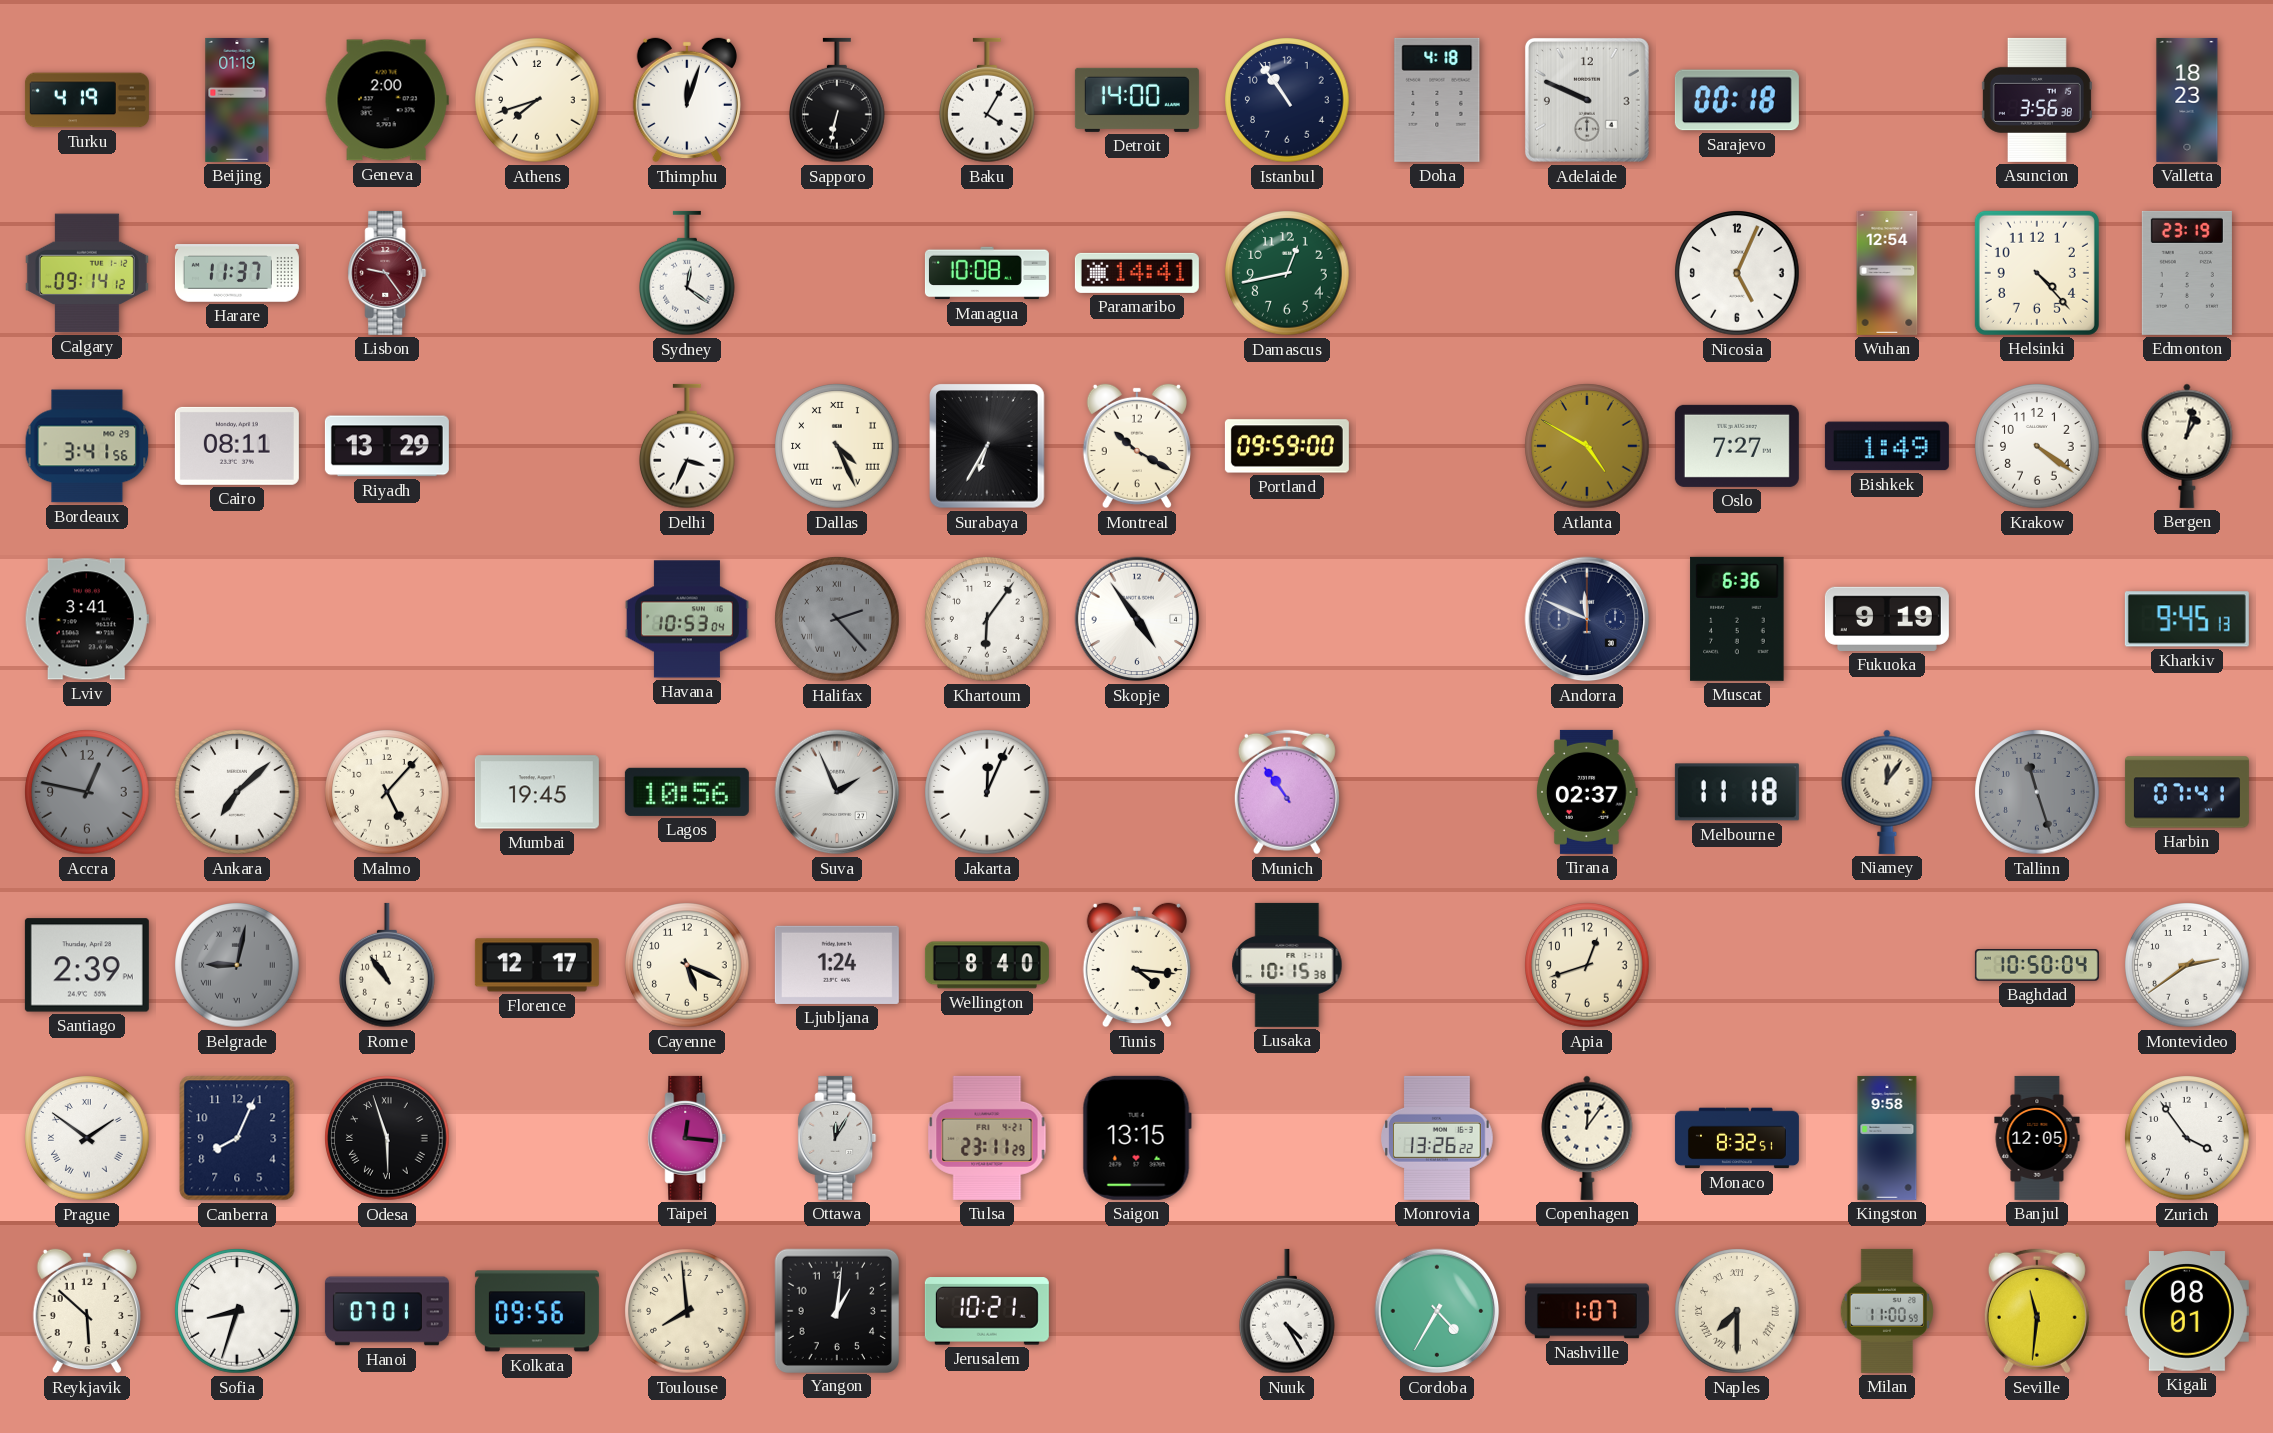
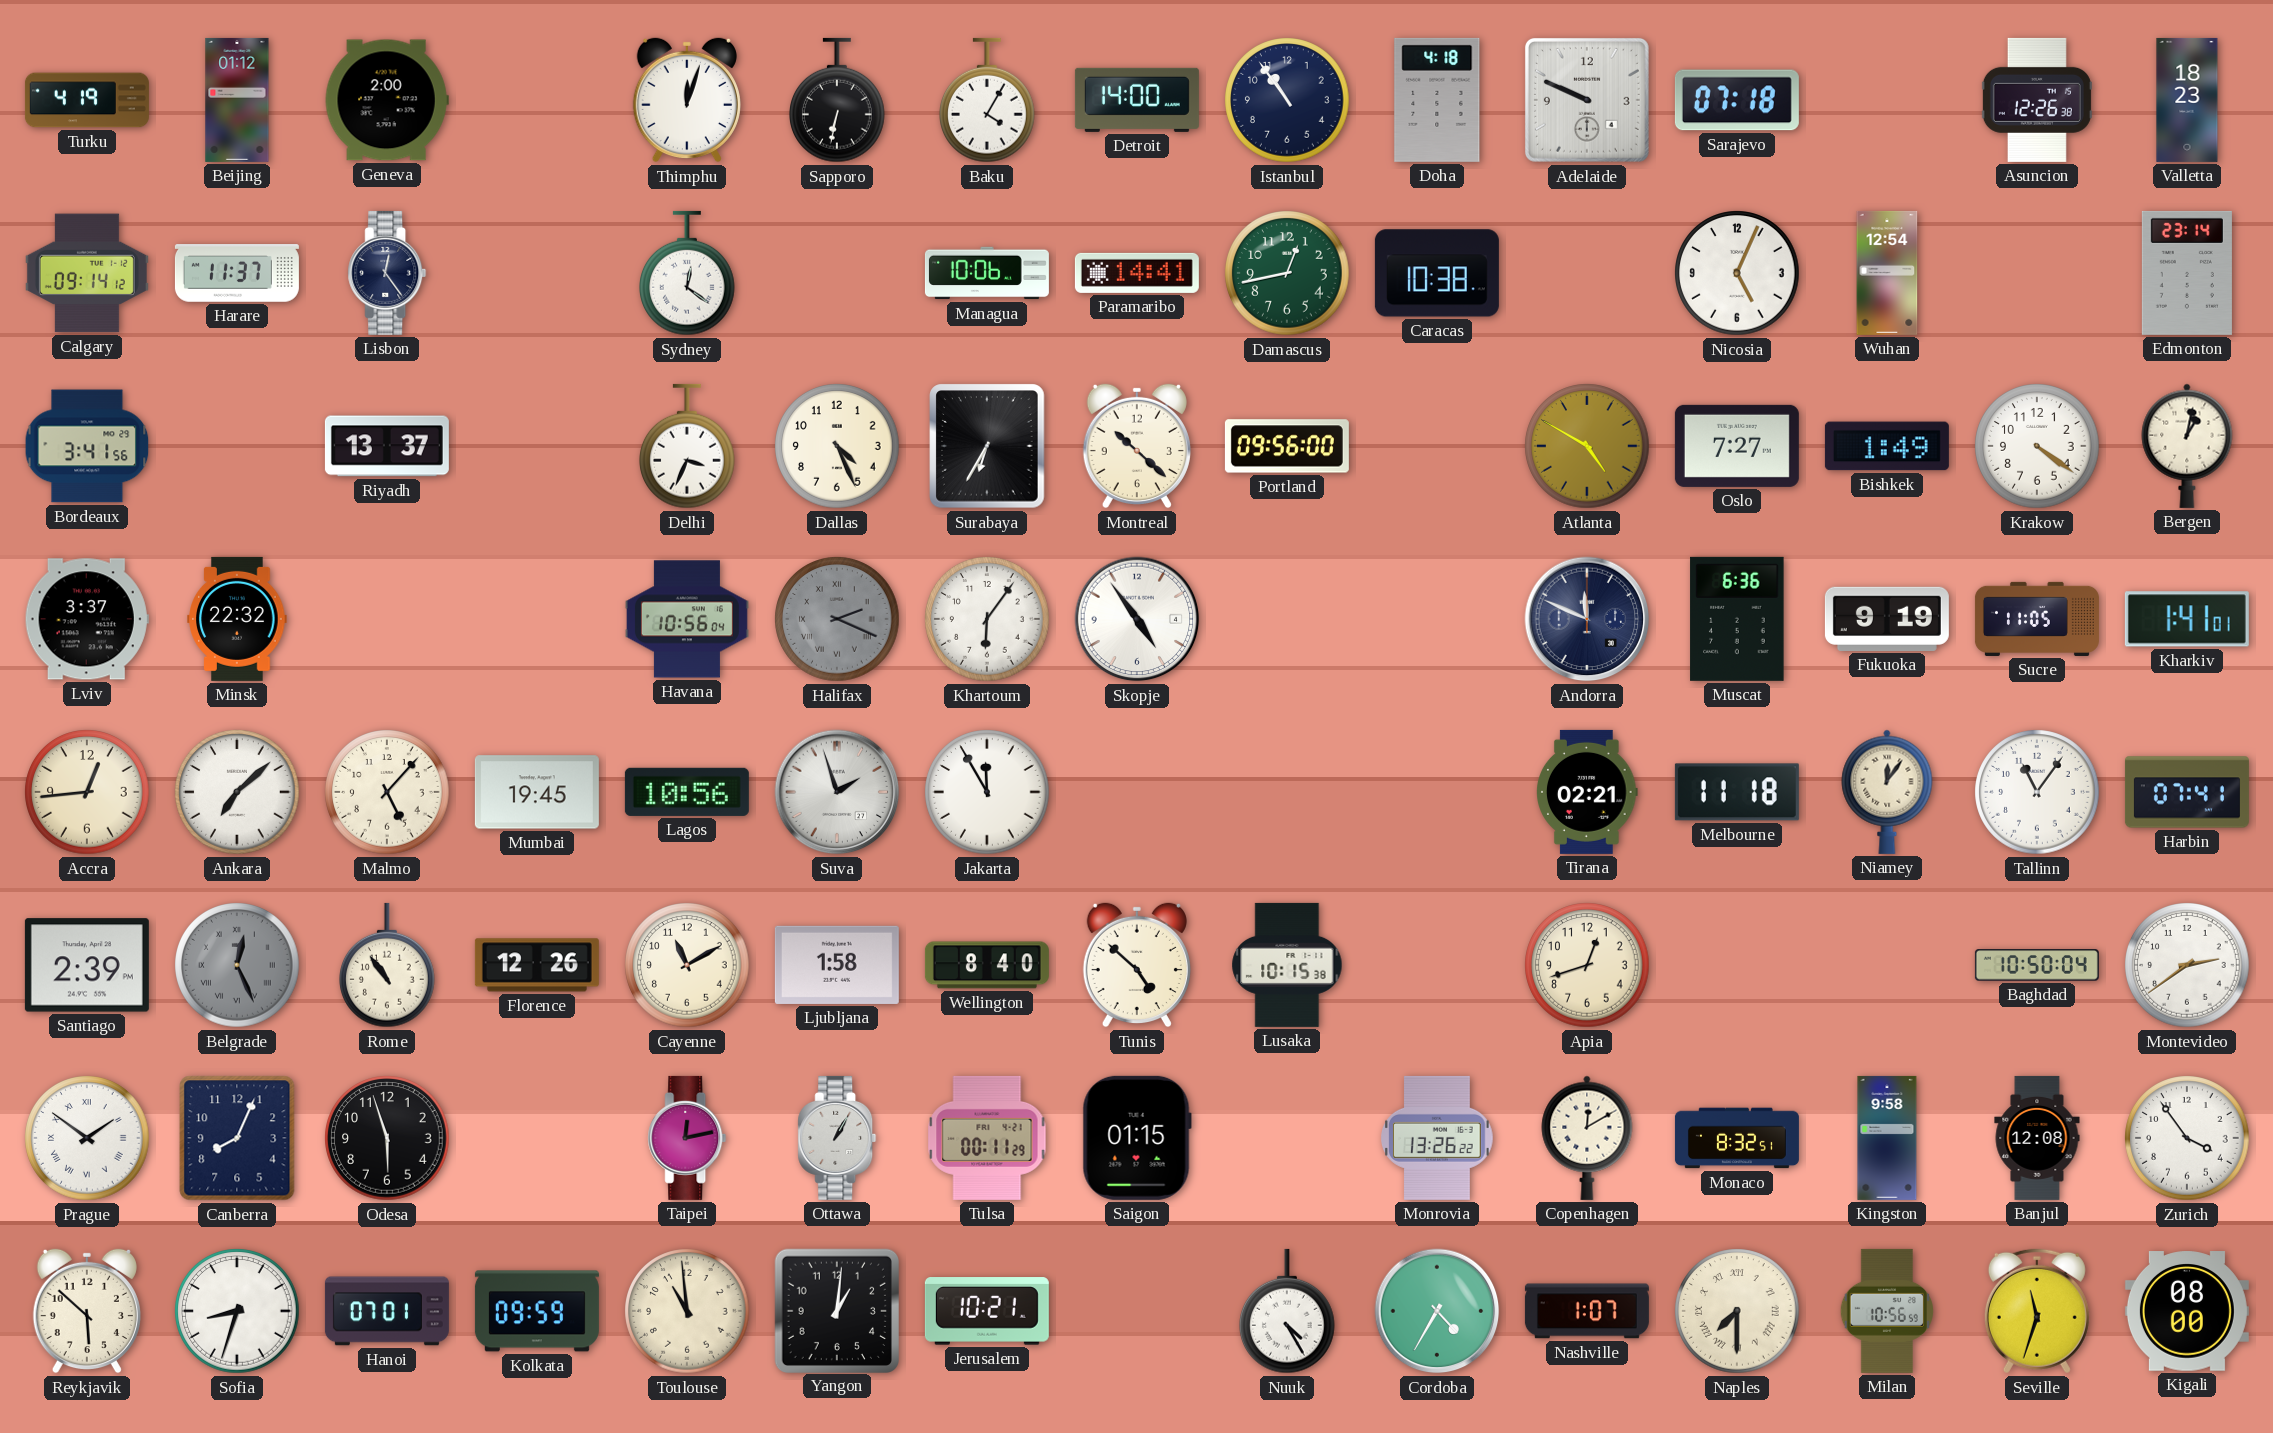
Beijing: 01:19 -> 01:12 (237, 100)
Athens: 7:42 -> none (537, 100)
Sarajevo: 00:18 -> 07:18 (1737, 100)
Asuncion: 3:56 -> 12:26 (2037, 100)
Lisbon: 9:24 -> 12:24 (387, 273)
Lisbon dial: burgundy -> navy (387, 273)
Managua: 10:08 -> 10:06 (987, 273)
Caracas: none -> 10:38 (1437, 273)
Helsinki: 4:23 -> none (2037, 273)
Edmonton: 23:19 -> 23:14 (2187, 273)
Cairo: 08:11 -> none (237, 446)
Riyadh: 13:29 -> 13:37 (387, 446)
Dallas numerals: Roman -> Arabic (837, 446)
Montreal: 10:20 -> 10:22 (1137, 446)
Portland: 09:59 -> 09:56 (1287, 446)
Lviv: 3:41 -> 3:37 (87, 619)
Minsk: none -> 22:32 (237, 619)
Havana: 10:53 -> 10:56 (687, 619)
Halifax: 2:23 -> 2:19 (837, 619)
Sucre: none -> 11:05 (2037, 619)
Kharkiv: 9:45 -> 1:41 (2187, 619)
Accra: 12:47 -> 12:44 (87, 792)
Accra dial: grey -> cream (87, 792)
Suva: 1:56 -> 1:57 (837, 792)
Jakarta: 12:04 -> 11:55 (987, 792)
Munich: 10:54 -> none (1287, 792)
Tirana: 02:37 -> 02:21 (1588, 792)
Tallinn: 11:27 -> 11:06 (2037, 792)
Tallinn dial: grey -> white (2037, 792)
Belgrade: 9:02 -> 12:26 (237, 965)
Florence: 12:17 -> 12:26 (537, 965)
Cayenne: 5:19 -> 11:10 (687, 965)
Ljubljana: 1:24 -> 1:58 (837, 965)
Tunis: 4:16 -> 4:52 (1137, 965)
Odesa numerals: Roman -> Arabic (387, 1138)
Taipei: 12:16 -> 12:13 (687, 1138)
Ottawa: 12:05 -> 1:05 (837, 1138)
Tulsa: 23:11 -> 00:11 (987, 1138)
Saigon: 13:15 -> 01:15 (1137, 1138)
Copenhagen: 12:06 -> 12:10 (1587, 1138)
Banjul: 12:05 -> 12:08 (2037, 1138)
Kolkata: 09:56 -> 09:59 (537, 1311)
Toulouse: 7:59 -> 10:59 (687, 1311)
Milan: 11:00 -> 10:56 (1887, 1311)
Seville: 11:31 -> 11:33 (2037, 1311)
Kigali: 08:01 -> 08:00 (2187, 1311)
